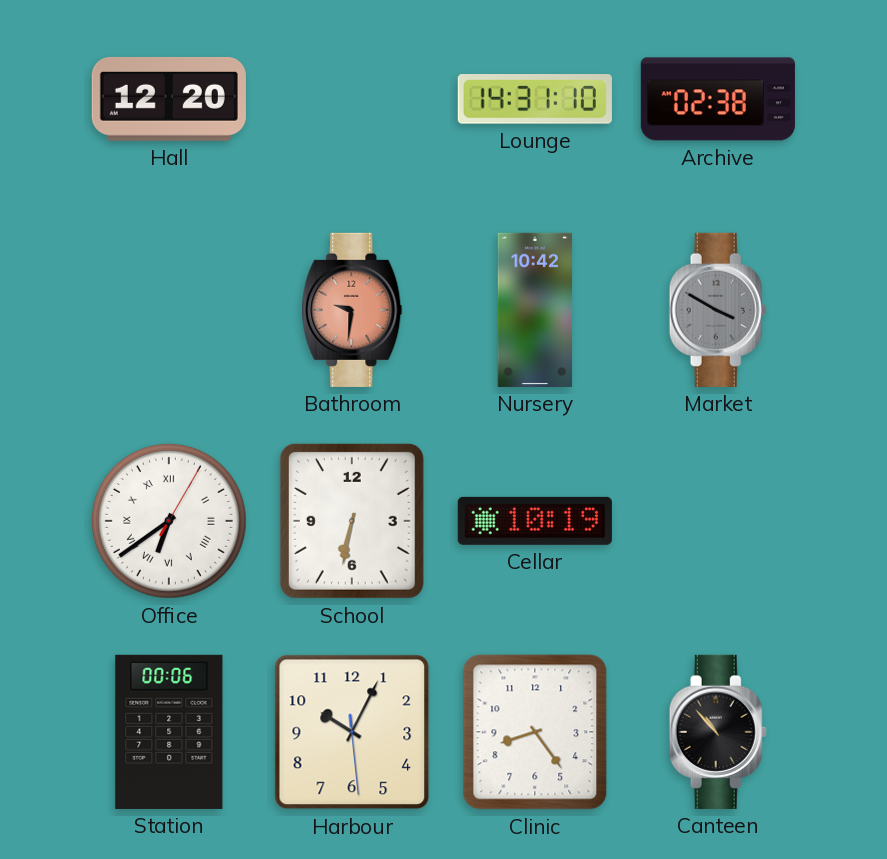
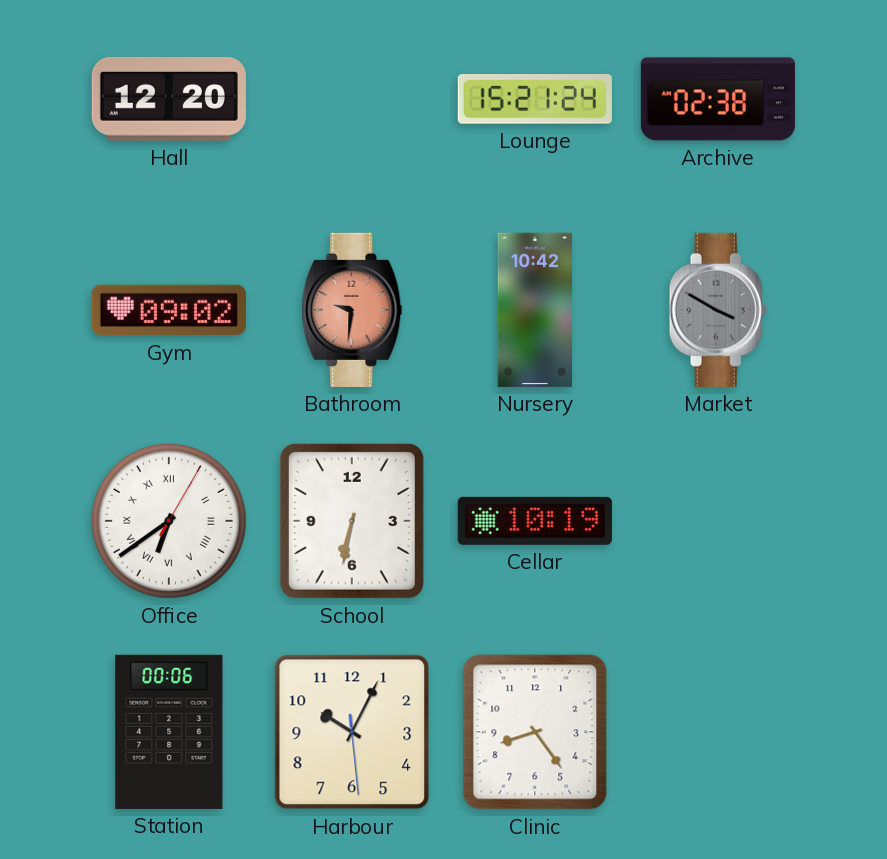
Lounge: 14:31 -> 15:21 (535, 100)
Gym: none -> 09:02 (169, 310)
Canteen: 10:53 -> none (718, 732)
